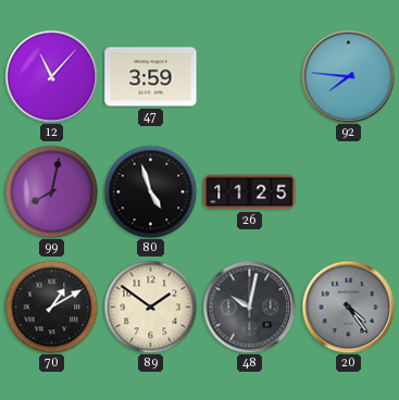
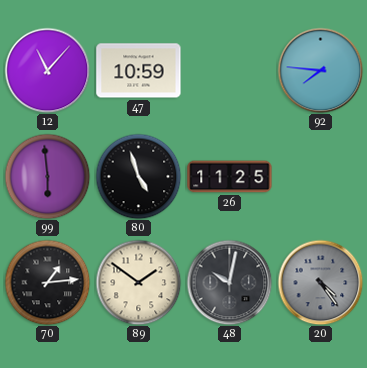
47: 3:59 -> 10:59 (139, 71)
99: 8:02 -> 5:59 (47, 176)
70: 1:10 -> 1:14 (47, 282)
